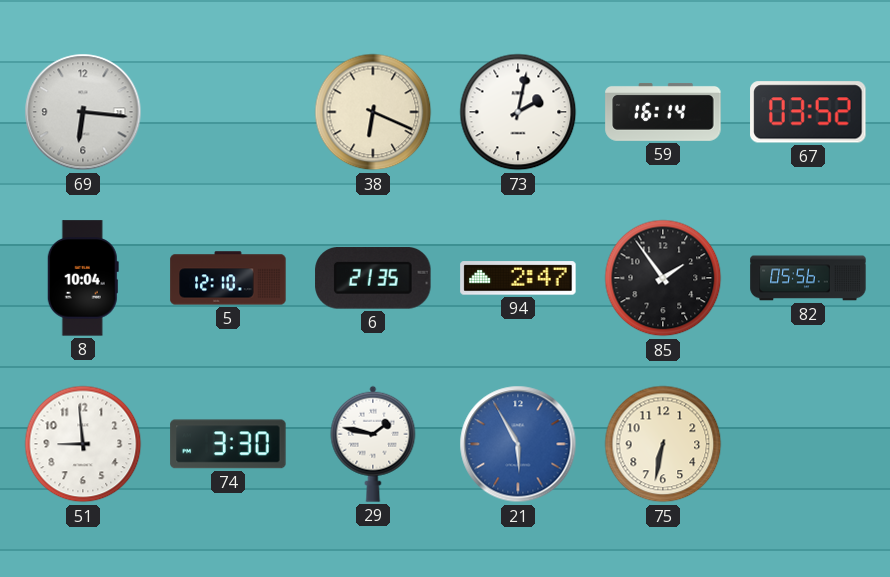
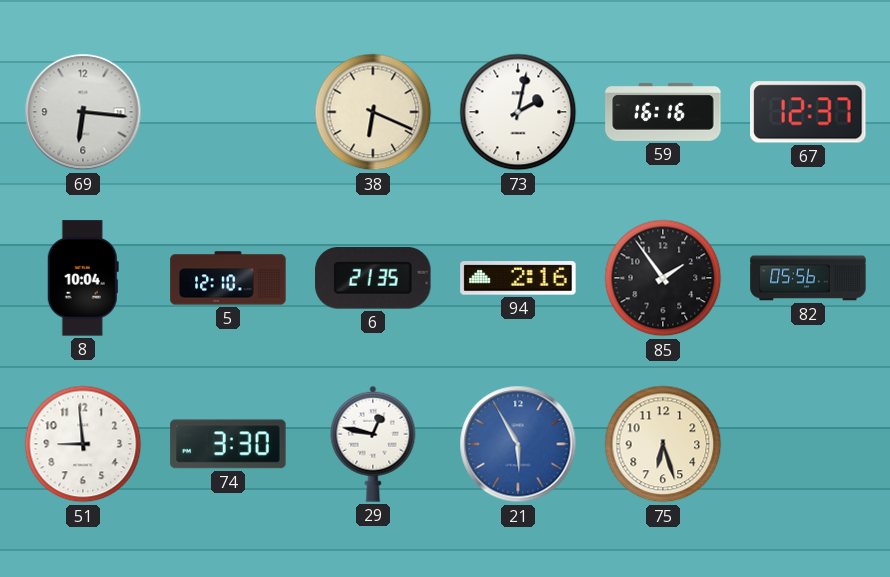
59: 16:14 -> 16:16 (663, 112)
67: 03:52 -> 12:37 (808, 112)
94: 2:47 -> 2:16 (518, 278)
29: 1:47 -> 12:47 (373, 444)
75: 6:32 -> 6:27 (663, 444)
